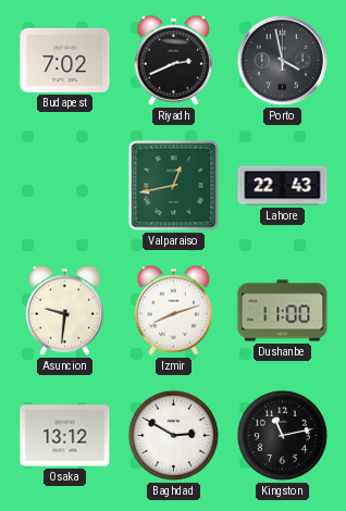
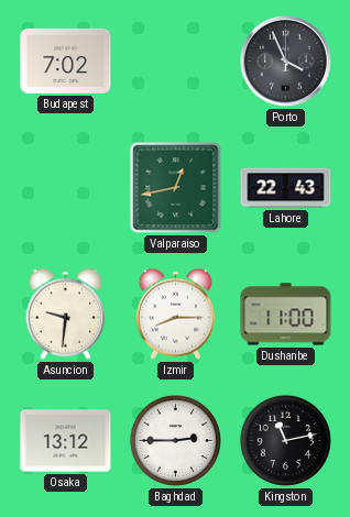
Riyadh: 2:41 -> none (174, 60)
Porto: 3:58 -> 3:56 (285, 61)
Izmir: 8:12 -> 8:15 (176, 313)
Baghdad: 2:50 -> 2:45 (175, 440)
